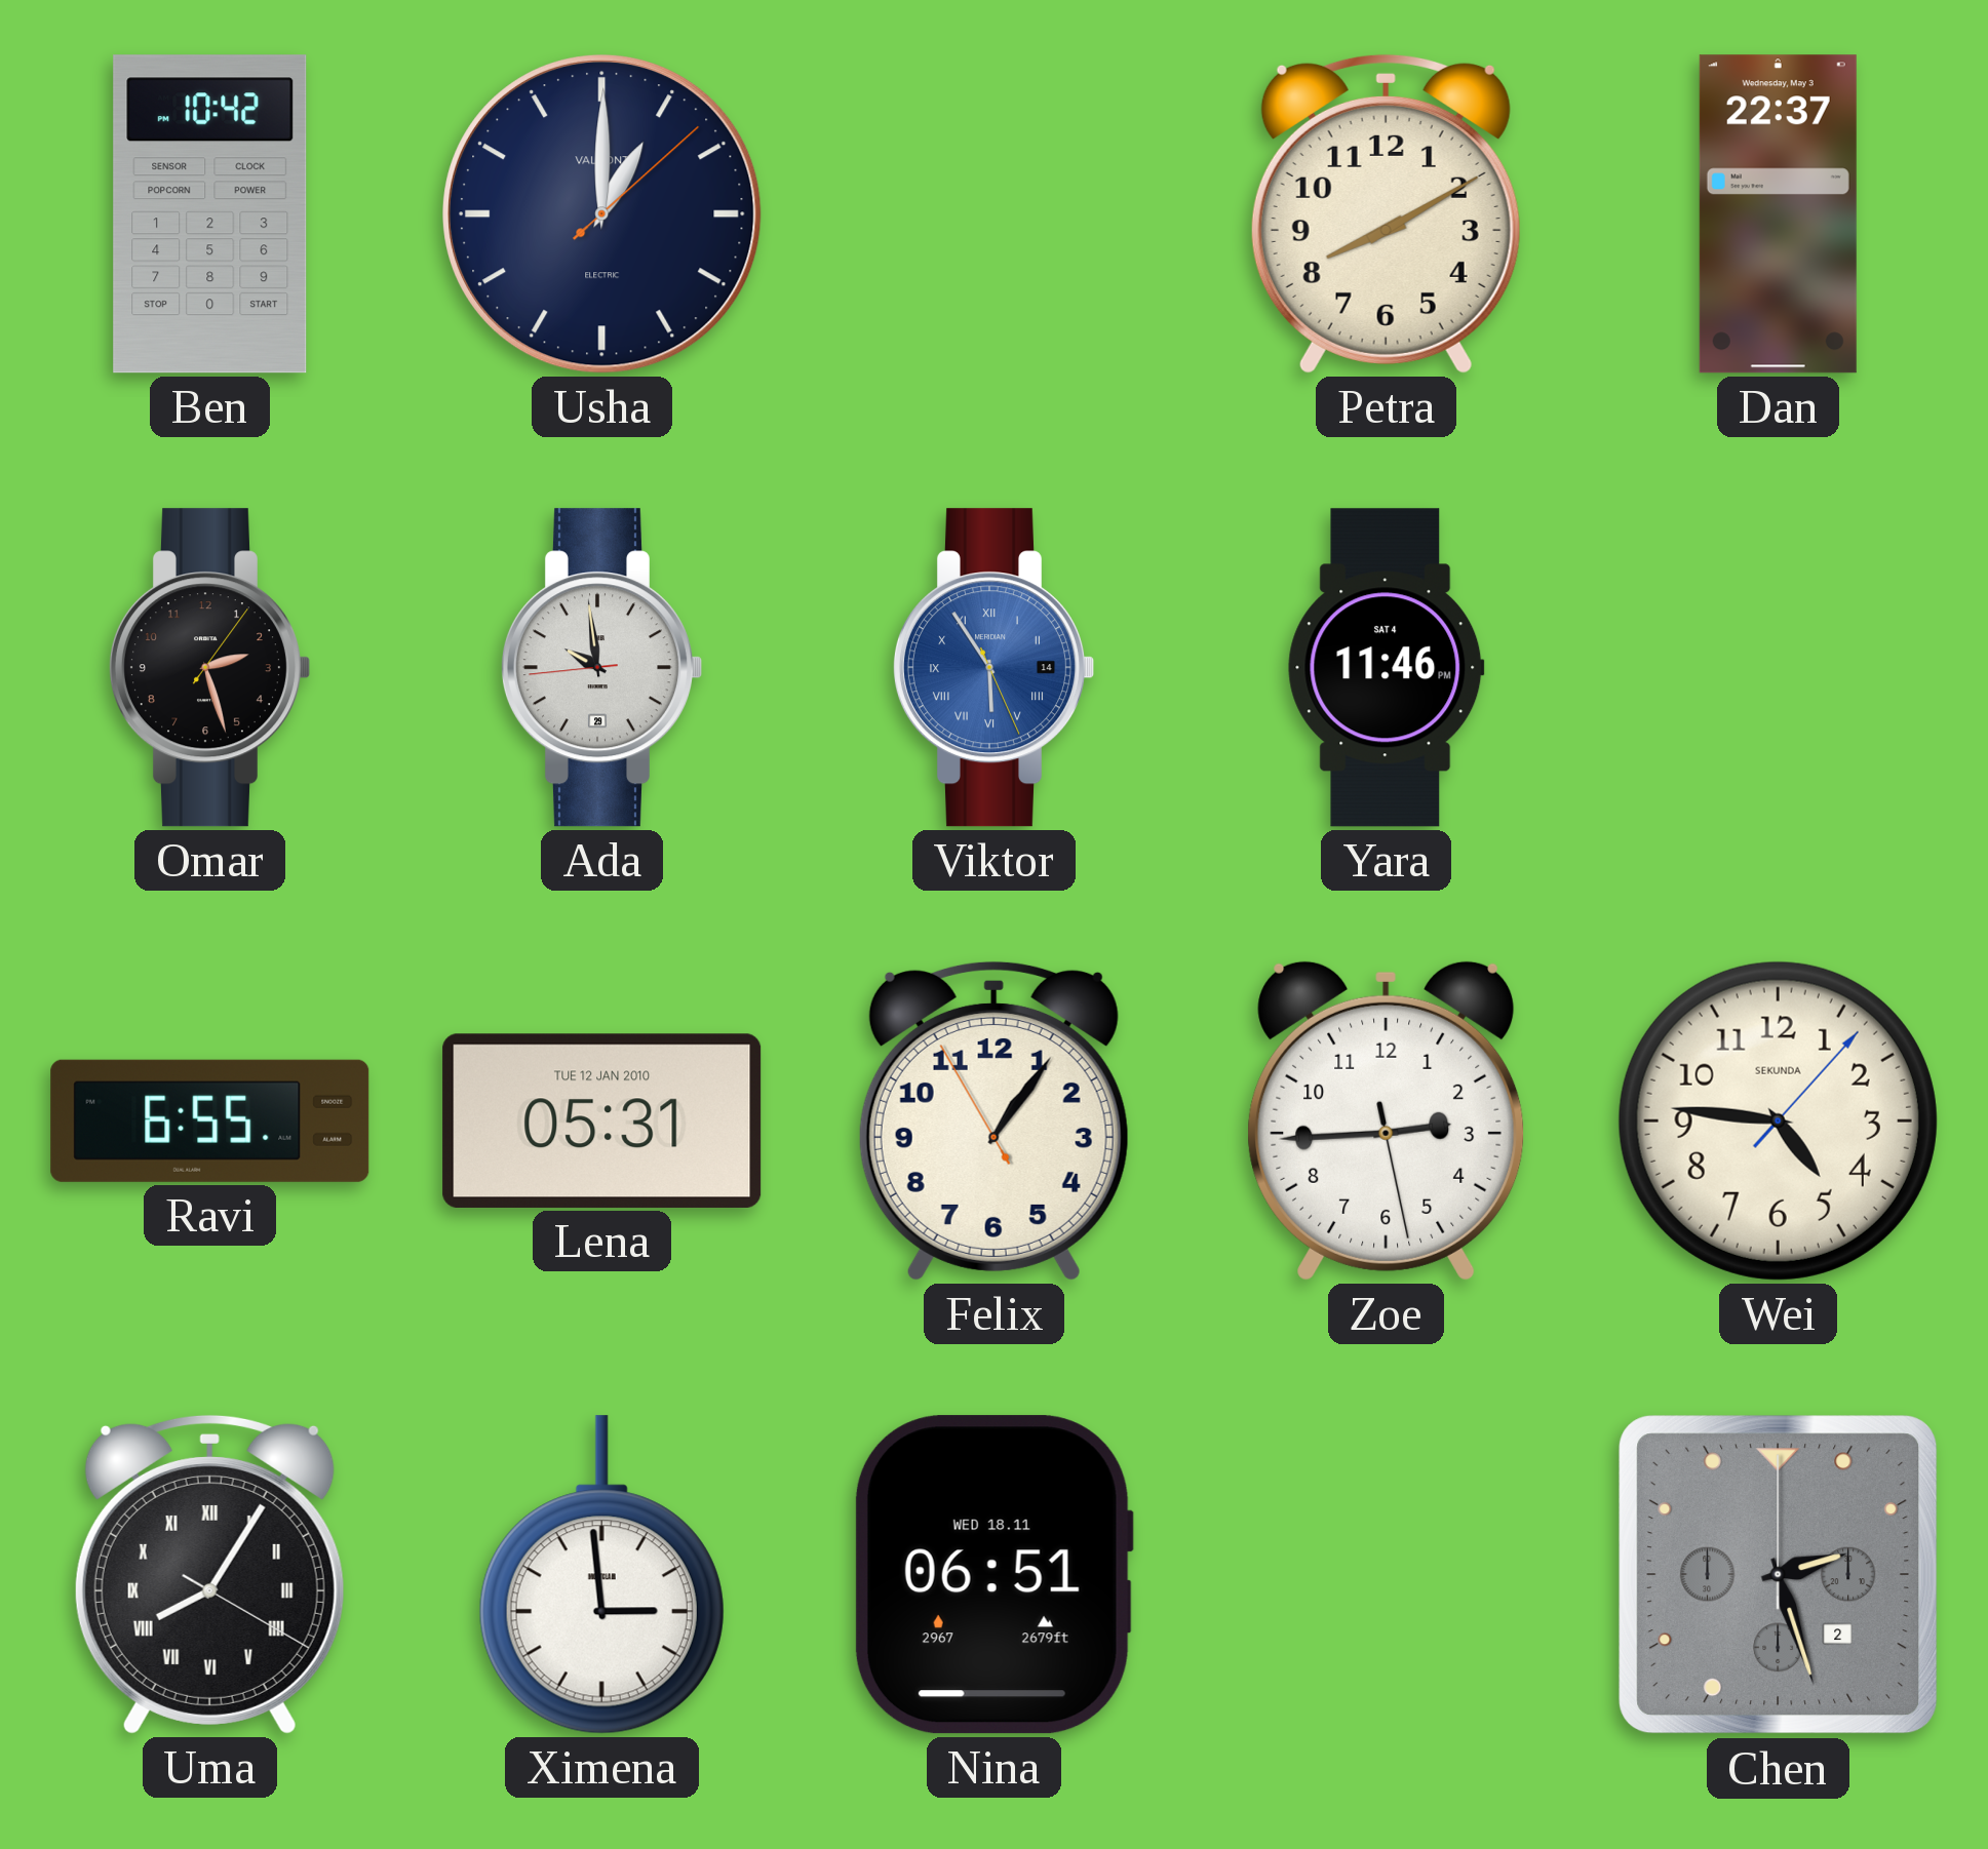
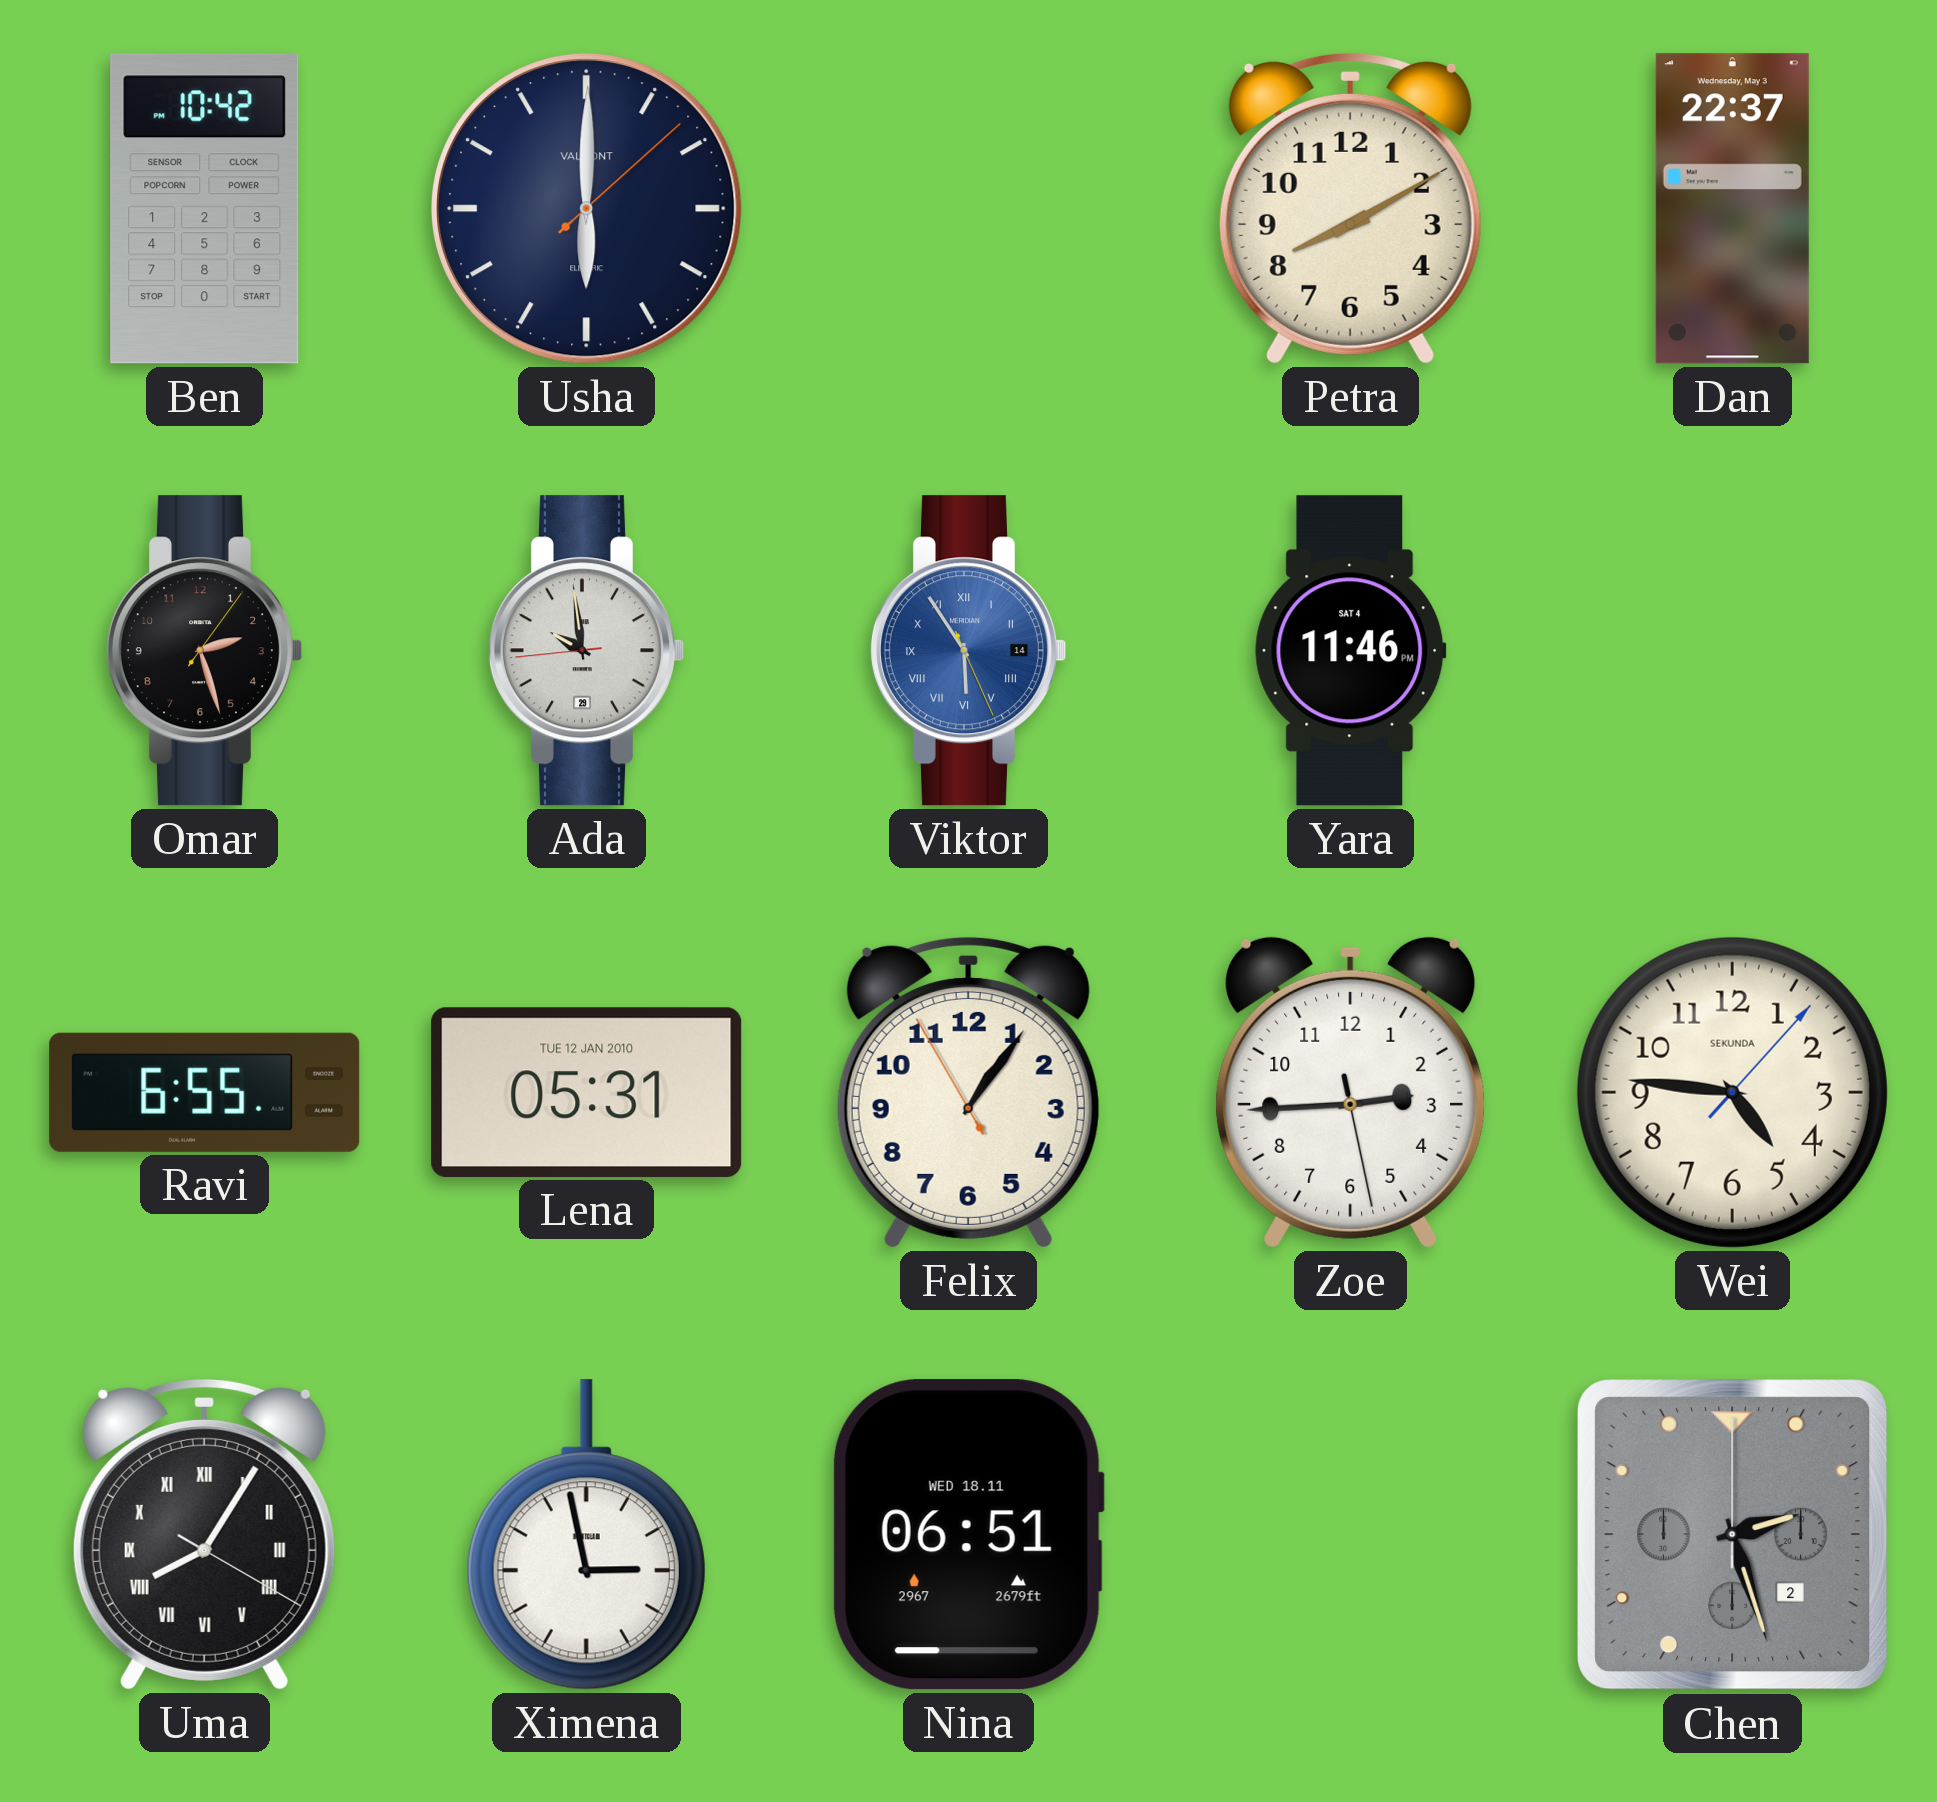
Usha: 1:00 -> 6:00 (587, 209)
Ximena: 2:59 -> 2:58 (586, 1535)
